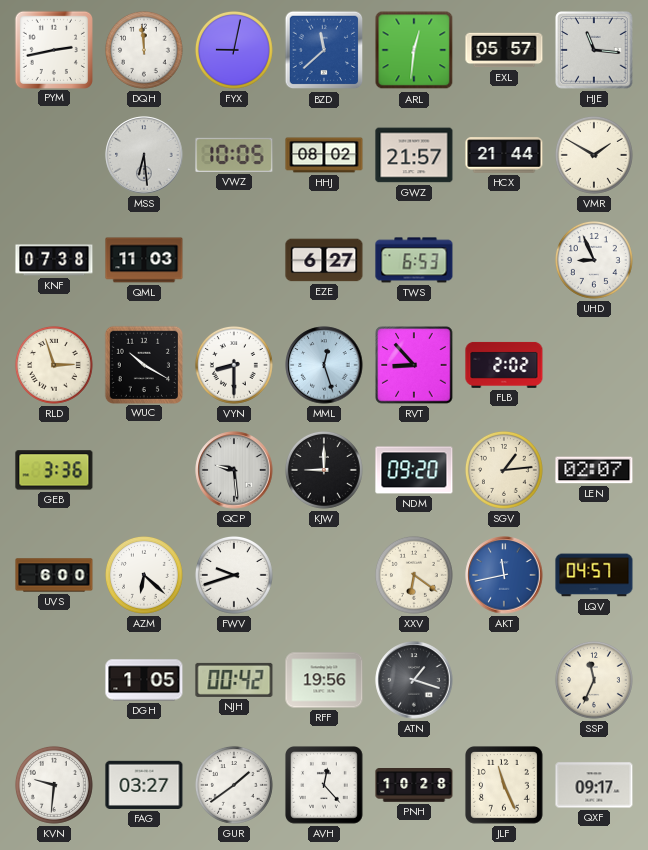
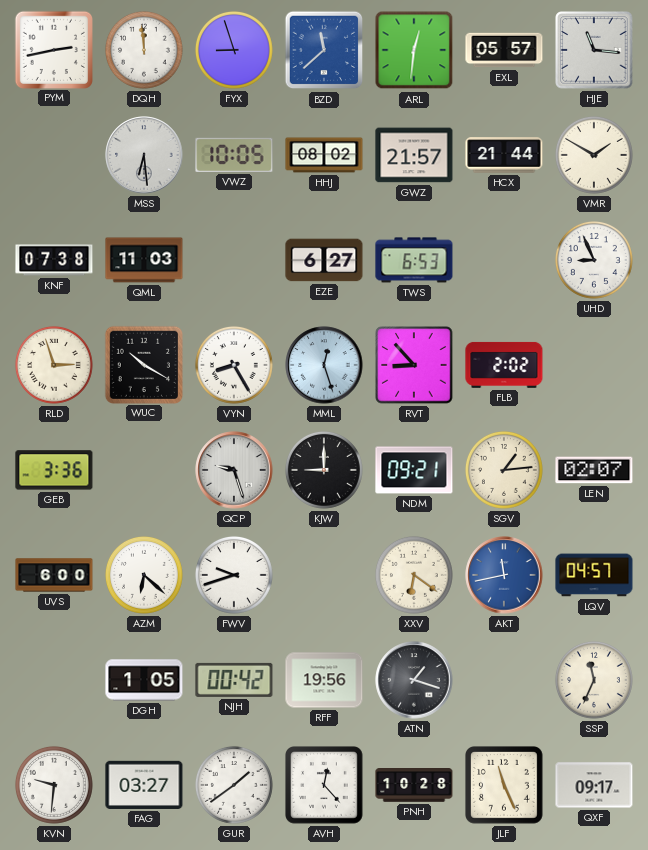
FYX: 9:02 -> 8:57 (234, 50)
VYN: 8:30 -> 8:25 (234, 365)
QCP: 9:29 -> 9:27 (234, 470)
NDM: 09:20 -> 09:21 (414, 470)
